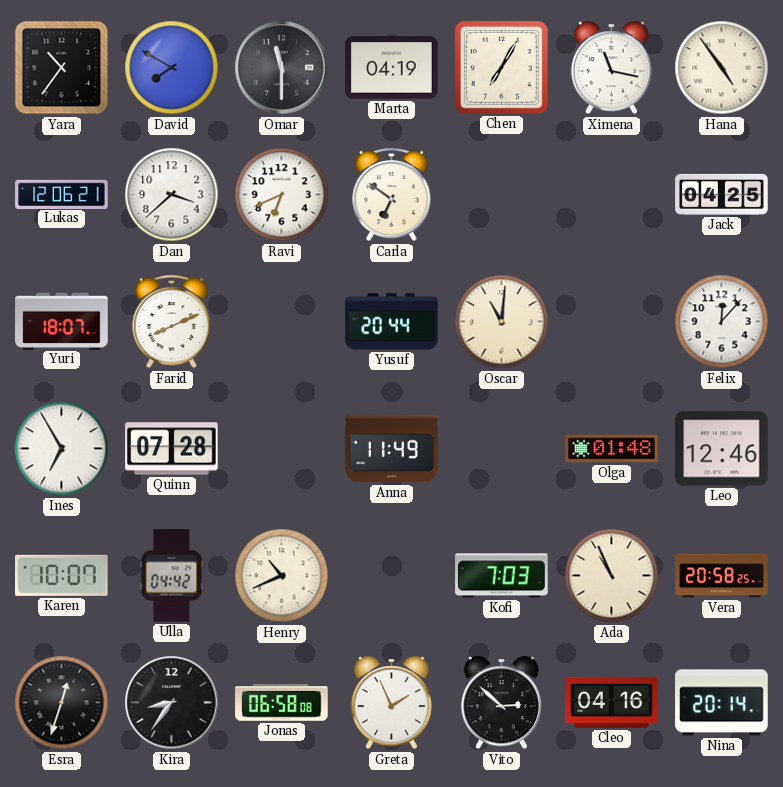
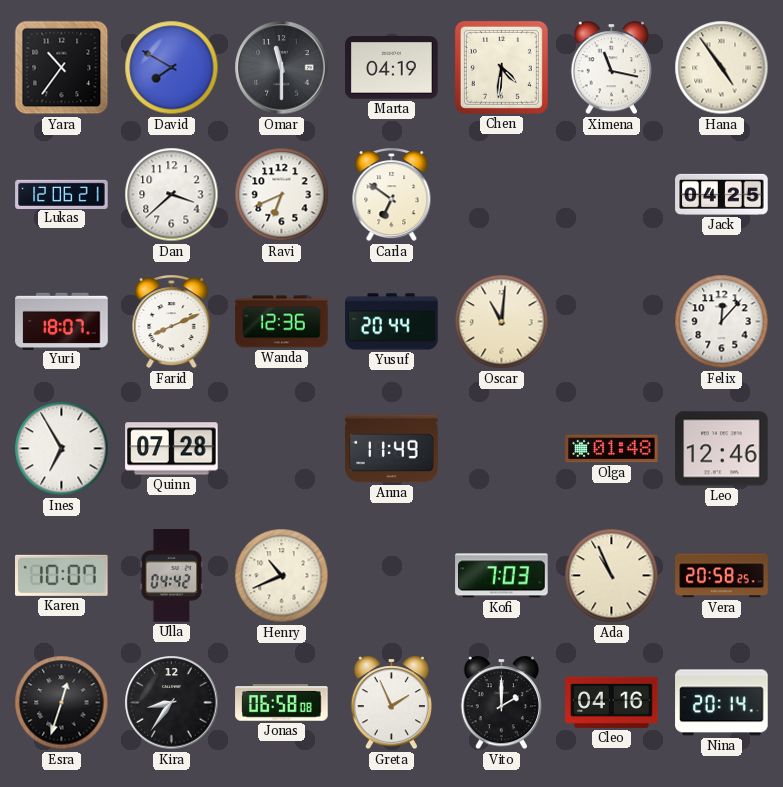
Chen: 7:05 -> 4:31 (501, 67)
Wanda: none -> 12:36 (282, 322)
Vito: 2:52 -> 2:00 (501, 703)
